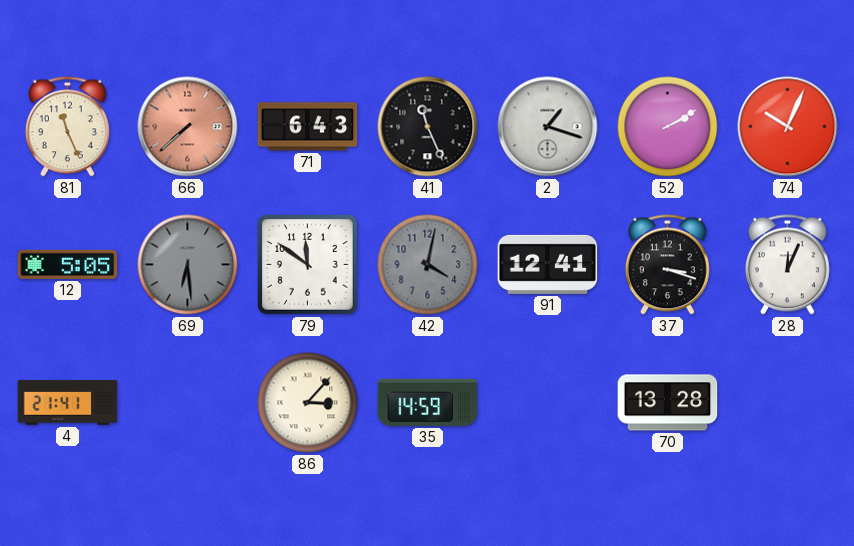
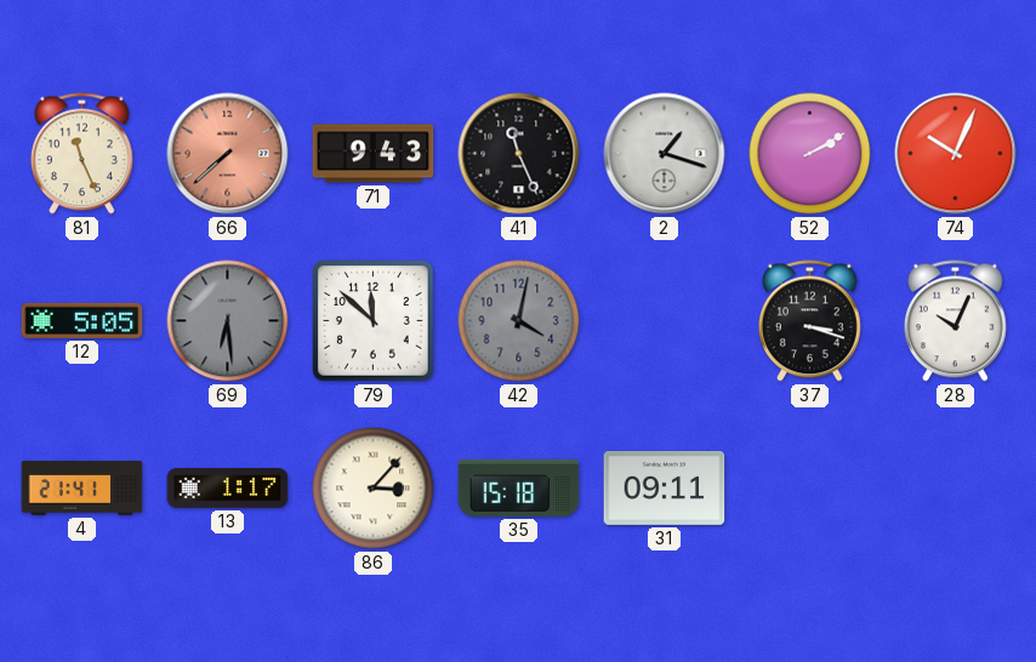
71: 6:43 -> 9:43 (374, 154)
79: 11:51 -> 11:52 (374, 321)
91: 12:41 -> none (548, 264)
28: 12:04 -> 10:04 (955, 321)
13: none -> 1:17 (228, 489)
35: 14:59 -> 15:18 (519, 487)
31: none -> 09:11 (665, 487)
70: 13:28 -> none (668, 403)
